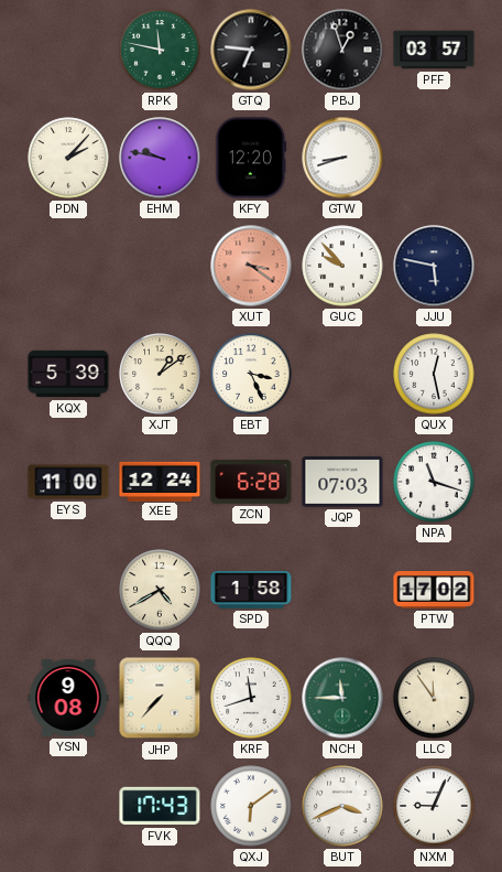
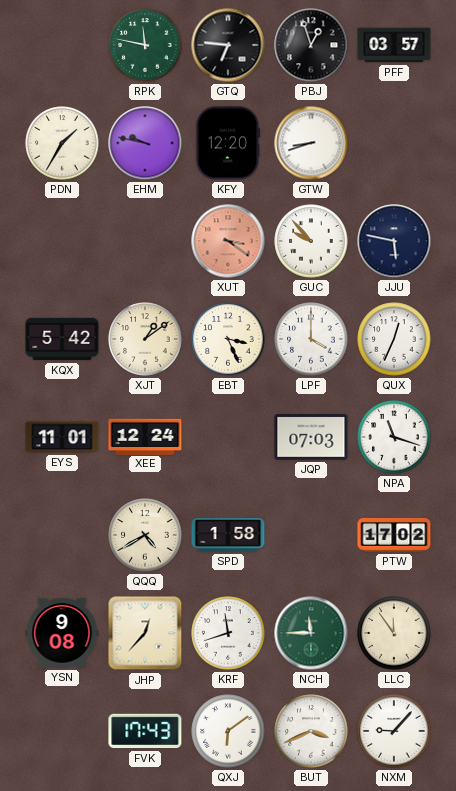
PDN: 2:07 -> 1:35 (62, 143)
KQX: 5:39 -> 5:42 (62, 339)
LPF: none -> 4:00 (311, 339)
QUX: 12:28 -> 12:34 (394, 339)
EYS: 11:00 -> 11:01 (62, 437)
ZCN: 6:28 -> none (251, 482)
JHP: 7:37 -> 12:37 (145, 633)
NXM: 9:04 -> 9:07 (394, 731)
